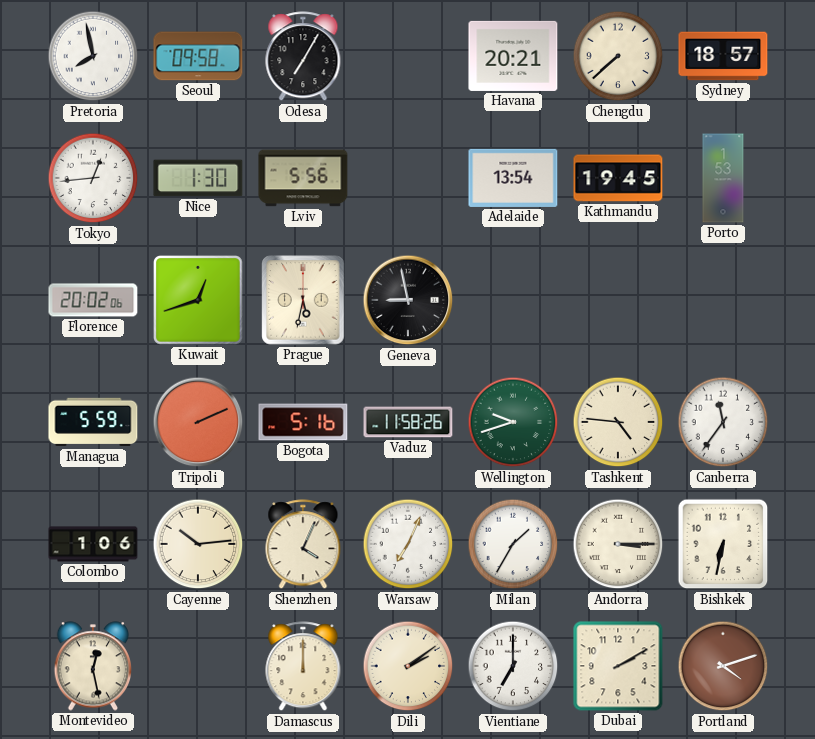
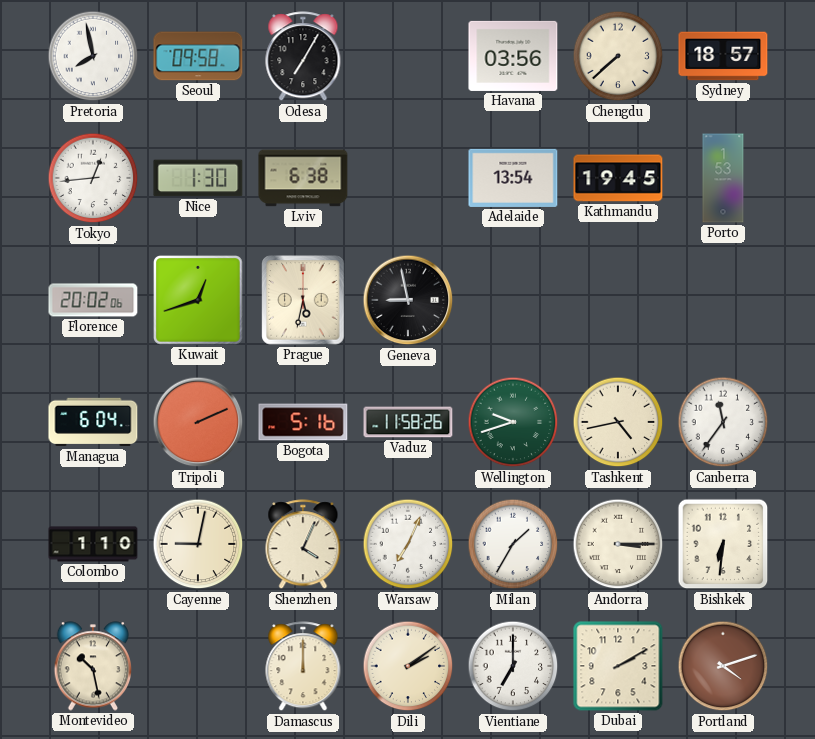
Havana: 20:21 -> 03:56 (513, 56)
Lviv: 5:56 -> 6:38 (303, 178)
Managua: 5:59 -> 6:04 (93, 422)
Tashkent: 4:46 -> 4:43 (618, 422)
Colombo: 1:06 -> 1:10 (93, 544)
Cayenne: 10:14 -> 9:02 (198, 544)
Bishkek: 6:32 -> 6:31 (723, 544)
Montevideo: 12:28 -> 10:28 (93, 666)
